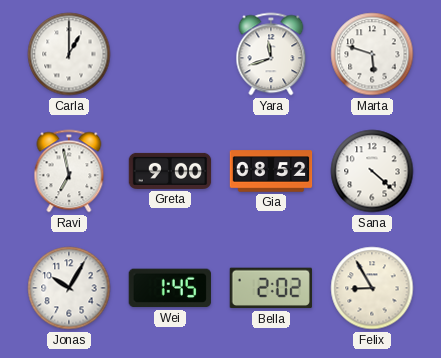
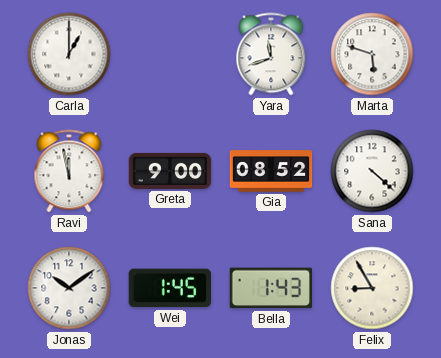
Ravi: 6:58 -> 11:58 (69, 171)
Jonas: 10:05 -> 10:09 (69, 288)
Bella: 2:02 -> 1:43 (271, 288)
